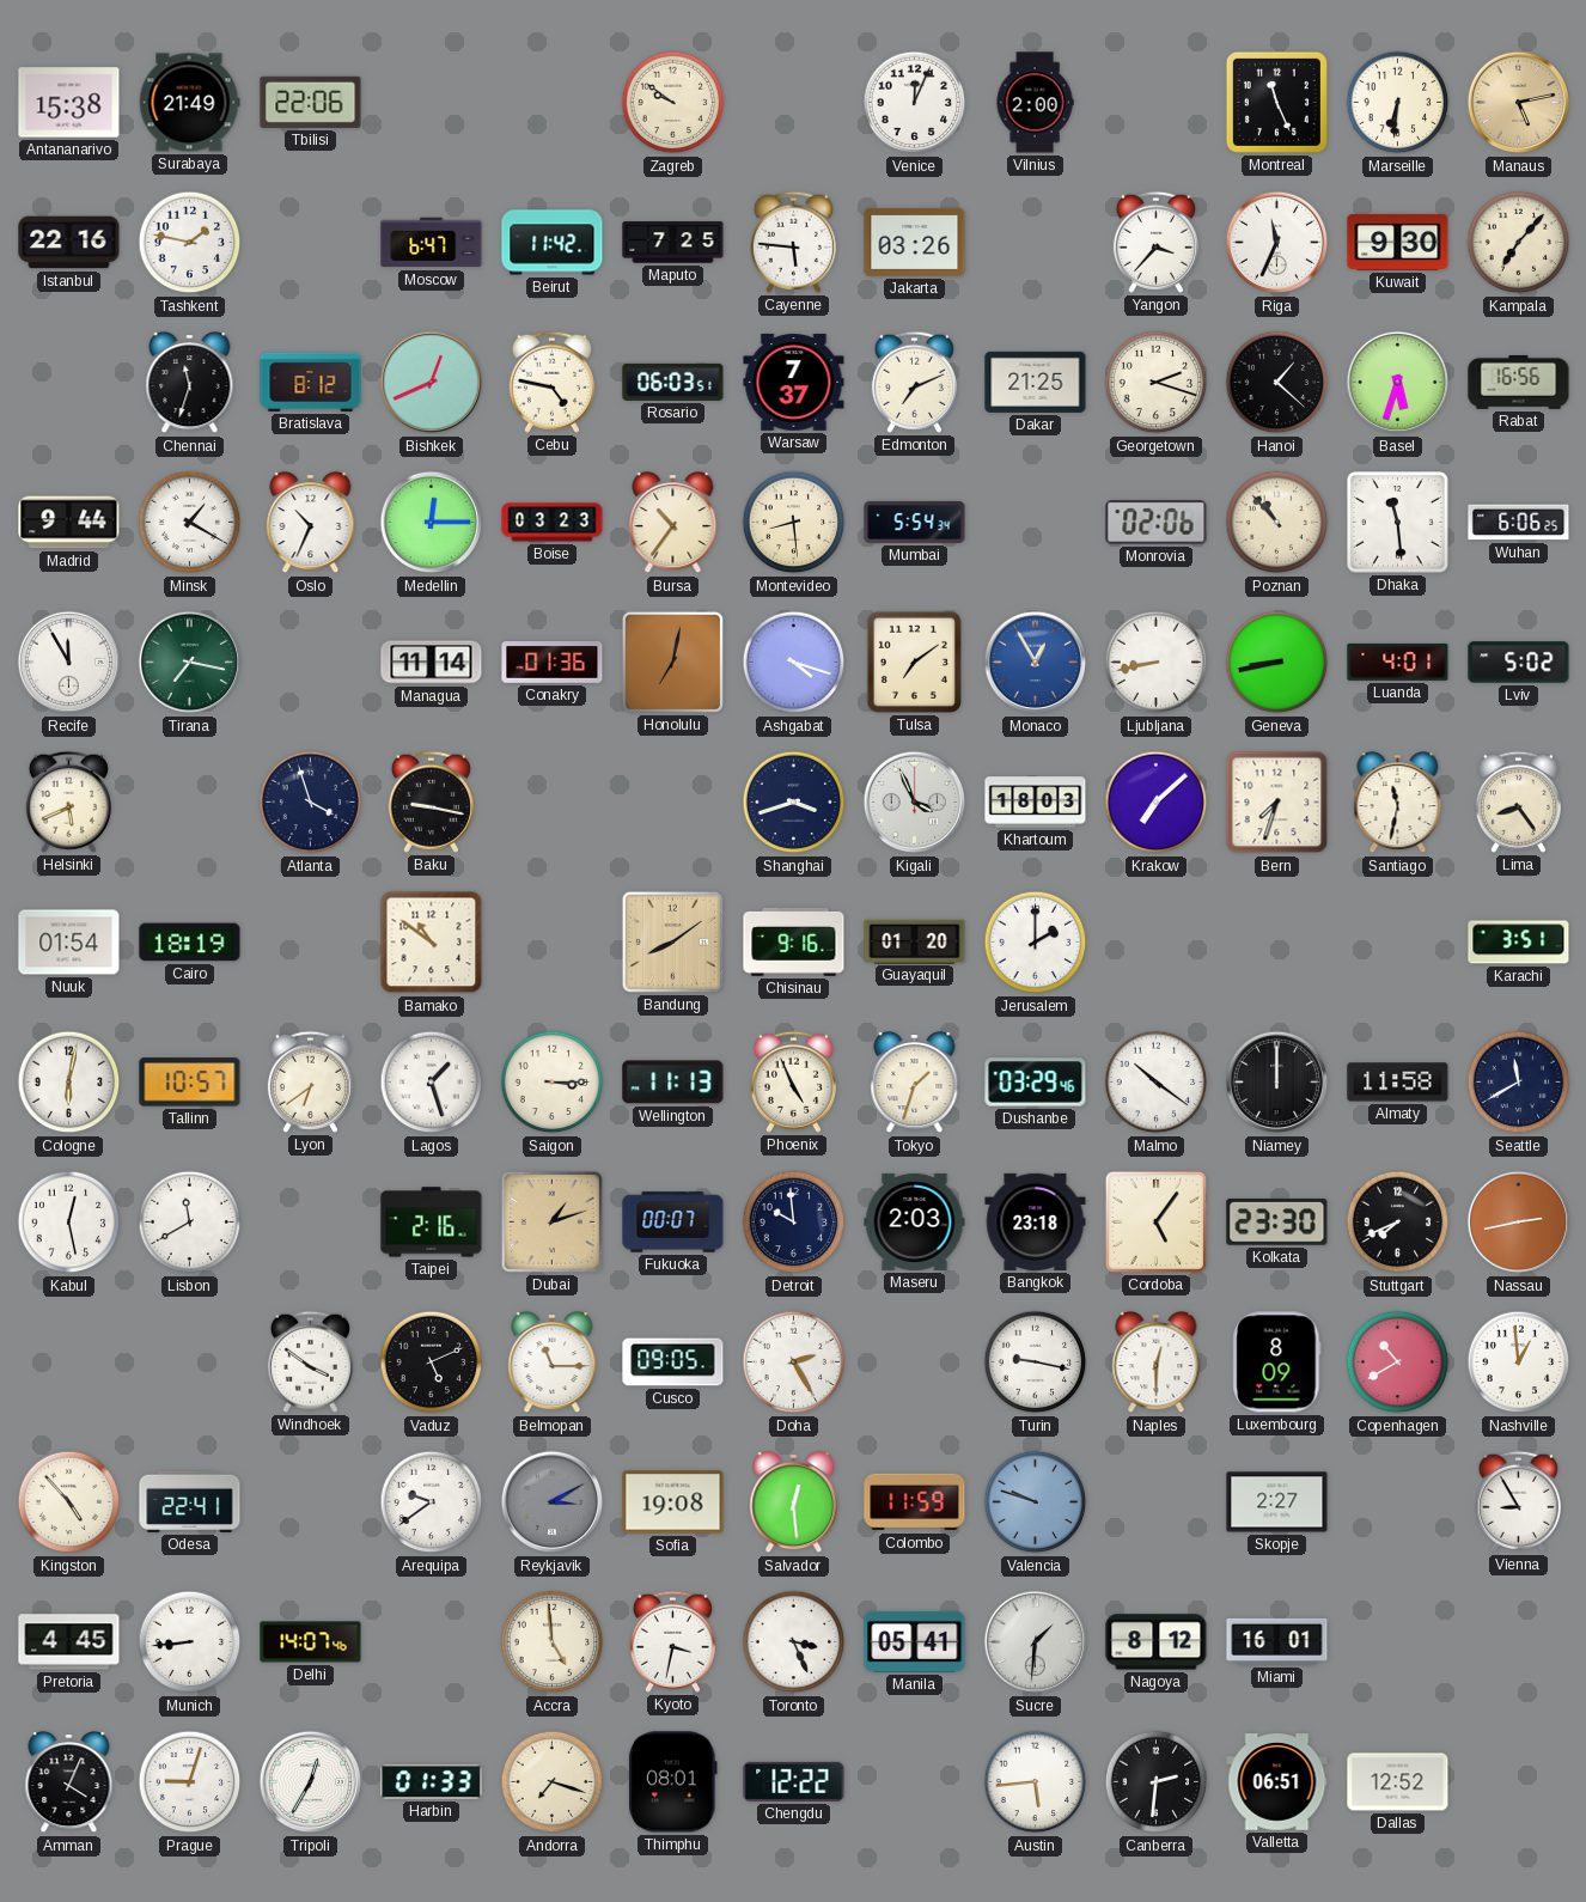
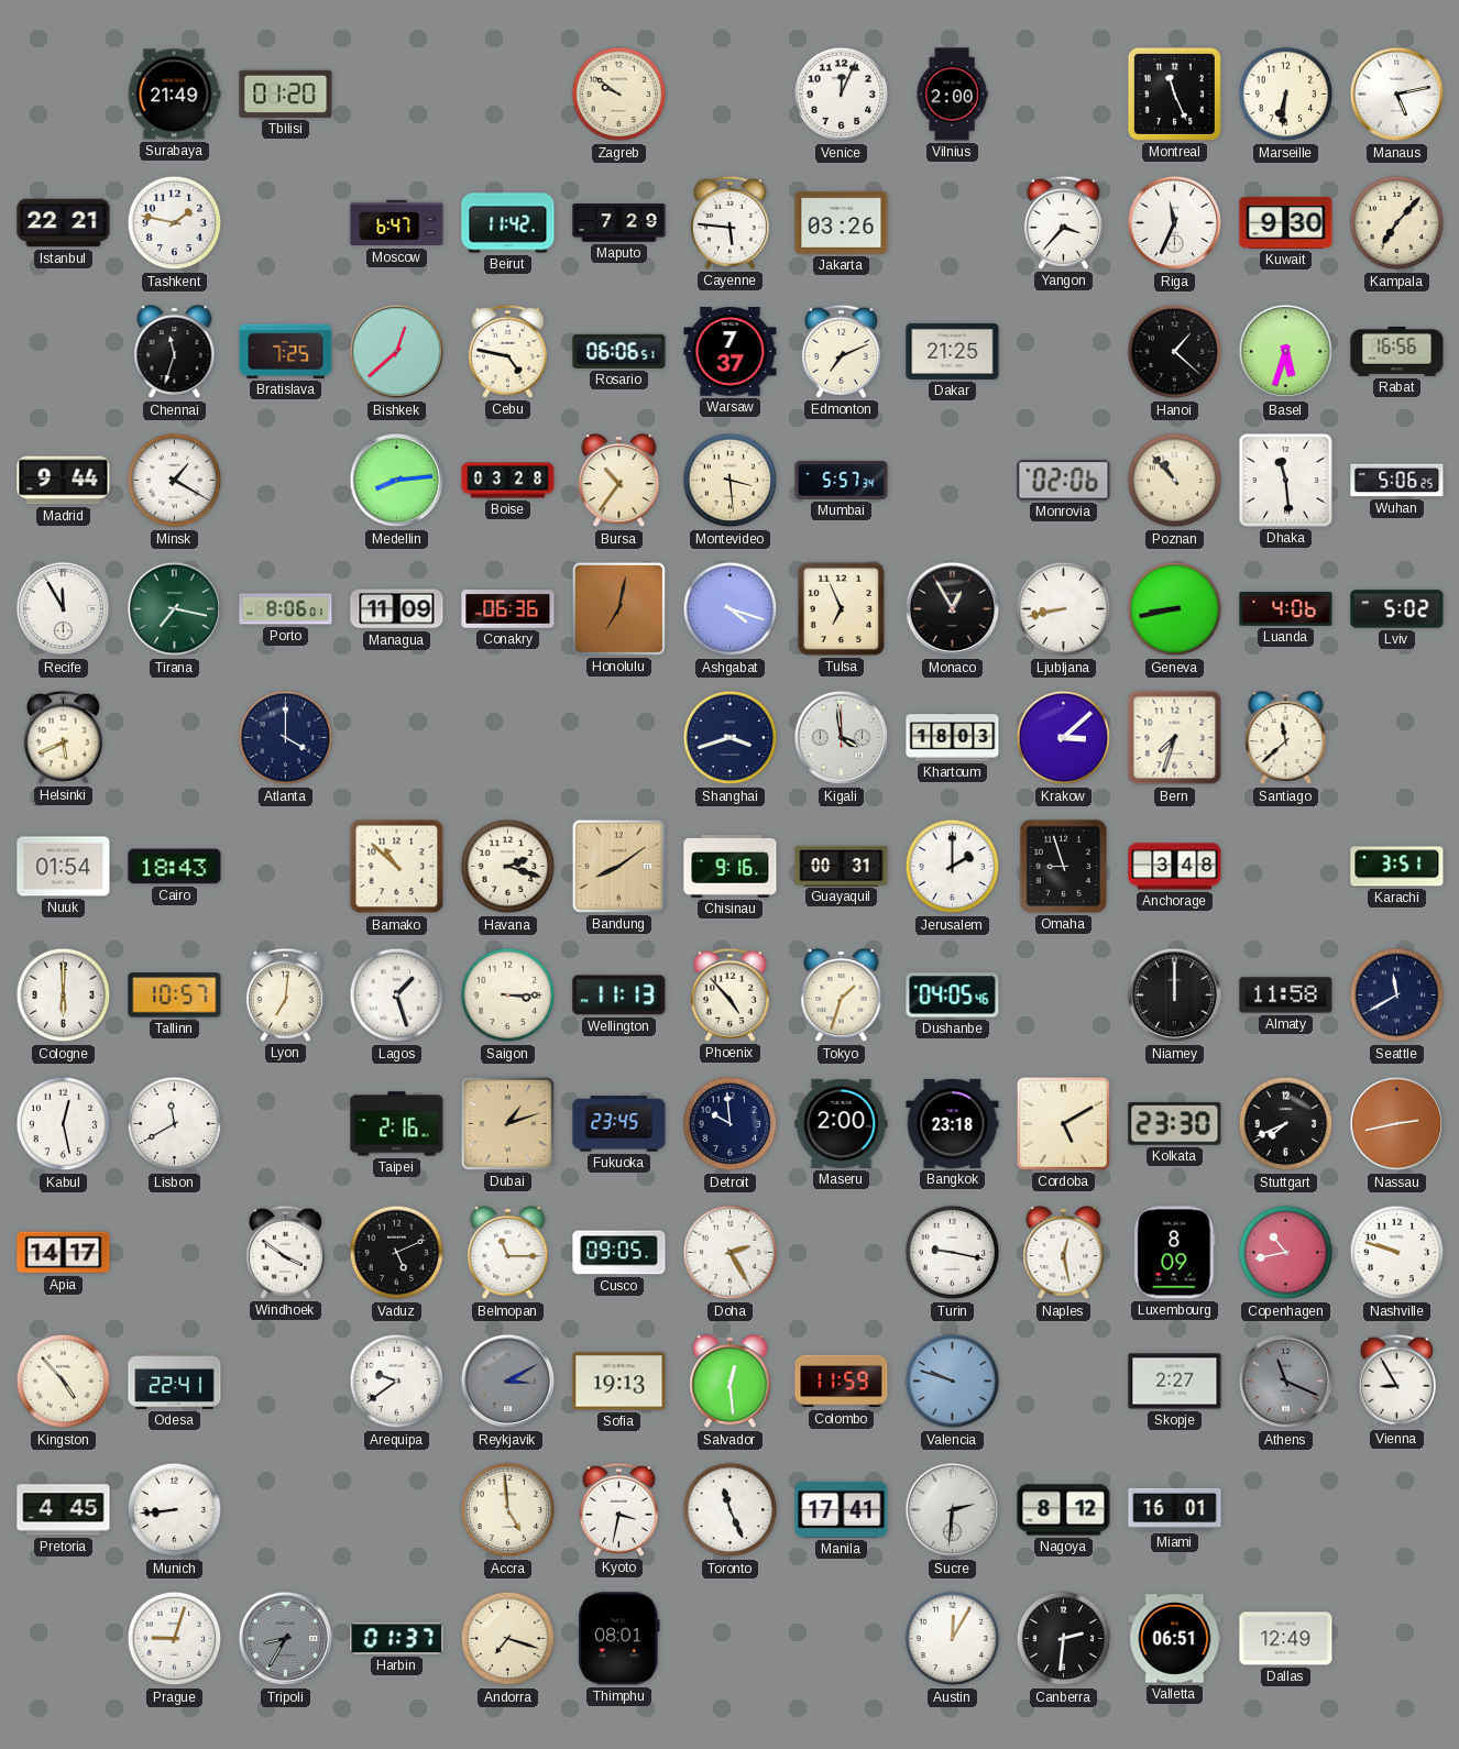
Antananarivo: 15:38 -> none (69, 103)
Tbilisi: 22:06 -> 01:20 (286, 94)
Manaus dial: champagne -> white (1397, 95)
Istanbul: 22:16 -> 22:21 (64, 223)
Maputo: 7:25 -> 7:29 (619, 223)
Bratislava: 8:12 -> 7:25 (286, 351)
Bishkek: 12:41 -> 12:38 (397, 352)
Rosario: 06:03 -> 06:06 (619, 351)
Georgetown: 2:18 -> none (1157, 383)
Oslo: 10:34 -> none (311, 524)
Medellin: 12:15 -> 8:14 (397, 481)
Boise: 03:23 -> 03:28 (508, 481)
Montevideo: 8:29 -> 3:29 (731, 481)
Mumbai: 5:54 -> 5:57 (842, 480)
Wuhan: 6:06 -> 5:06 (1397, 481)
Porto: none -> 8:06 (286, 609)
Managua: 11:14 -> 11:09 (397, 609)
Conakry: 01:36 -> 06:36 (508, 609)
Tulsa: 7:09 -> 6:56 (841, 608)
Monaco dial: blue -> black (953, 609)
Luanda: 4:01 -> 4:06 (1286, 608)
Atlanta: 3:57 -> 4:00 (286, 738)
Baku: 9:17 -> none (431, 801)
Kigali: 3:56 -> 3:59 (842, 738)
Krakow: 7:08 -> 3:08 (1064, 738)
Santiago: 11:32 -> 11:38 (1286, 739)
Lima: 8:24 -> none (1518, 801)
Cairo: 18:19 -> 18:43 (175, 867)
Bamako: 10:51 -> 10:52 (397, 867)
Havana: none -> 2:18 (508, 867)
Guayaquil: 01:20 -> 00:31 (842, 866)
Omaha: none -> 8:57 (1063, 866)
Anchorage: none -> 3:48 (1175, 867)
Cologne: 6:02 -> 6:00 (64, 996)
Lyon: 6:39 -> 7:01 (285, 994)
Phoenix: 4:56 -> 4:53 (730, 994)
Dushanbe: 03:29 -> 04:05 (953, 996)
Malmo: 10:21 -> none (1157, 1083)
Fukuoka: 00:07 -> 23:45 (619, 1124)
Maseru: 2:03 -> 2:00 (842, 1123)
Cordoba: 5:06 -> 5:10 (1063, 1123)
Apia: none -> 14:17 (64, 1253)
Naples: 12:30 -> 12:28 (1064, 1254)
Copenhagen: 10:40 -> 10:43 (1286, 1253)
Nashville: 12:59 -> 9:48 (1397, 1253)
Sofia: 19:08 -> 19:13 (619, 1382)
Athens: none -> 11:19 (1286, 1382)
Delhi: 14:07 -> none (311, 1642)
Toronto: 3:26 -> 11:26 (731, 1510)
Manila: 05:41 -> 17:41 (842, 1509)
Sucre: 1:31 -> 2:31 (953, 1510)
Amman: 4:04 -> none (69, 1784)
Tripoli: 12:35 -> 8:35 (286, 1639)
Tripoli dial: white -> grey (286, 1639)
Harbin: 01:33 -> 01:37 (397, 1639)
Chengdu: 12:22 -> none (794, 1781)
Austin: 5:44 -> 12:05 (953, 1639)
Dallas: 12:52 -> 12:49 (1286, 1639)
